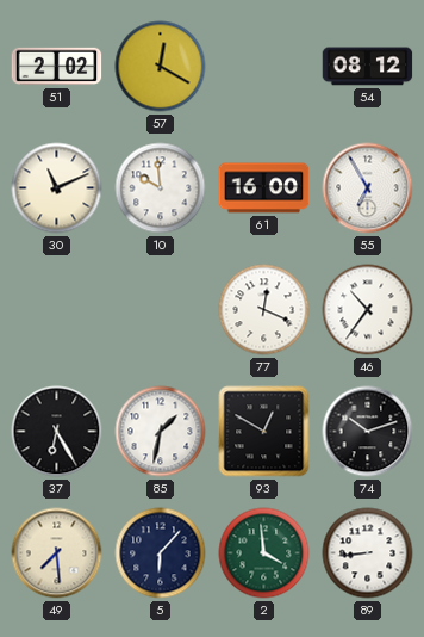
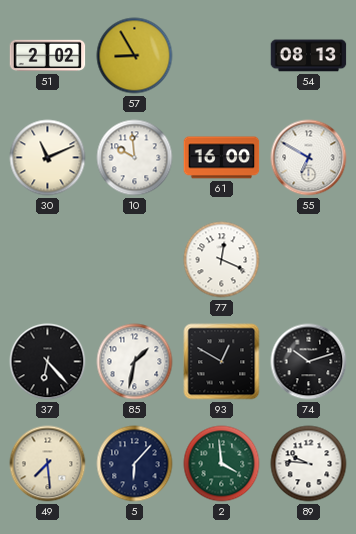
57: 12:20 -> 8:55 (135, 56)
54: 08:12 -> 08:13 (309, 56)
55: 6:55 -> 6:50 (309, 158)
46: 10:36 -> none (368, 310)
37: 6:25 -> 6:23 (48, 362)
89: 8:44 -> 9:46 (309, 464)
